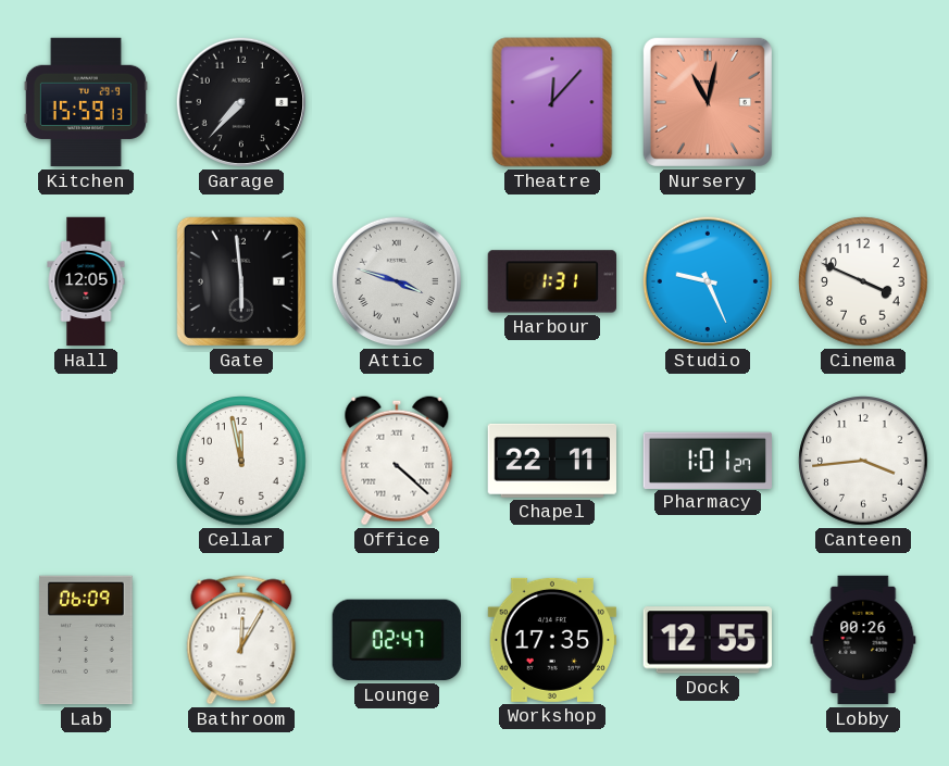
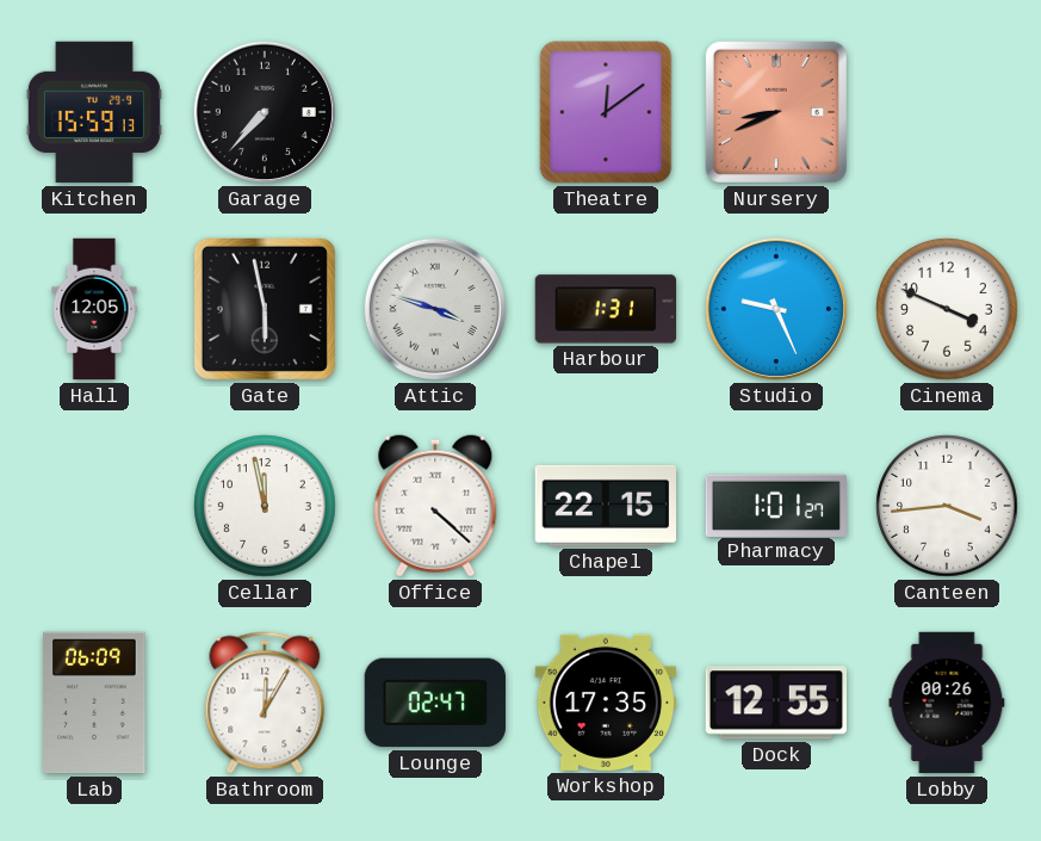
Theatre: 12:07 -> 12:09 (606, 112)
Nursery: 11:02 -> 8:41 (776, 112)
Gate: 5:59 -> 5:58 (265, 309)
Chapel: 22:11 -> 22:15 (605, 506)
